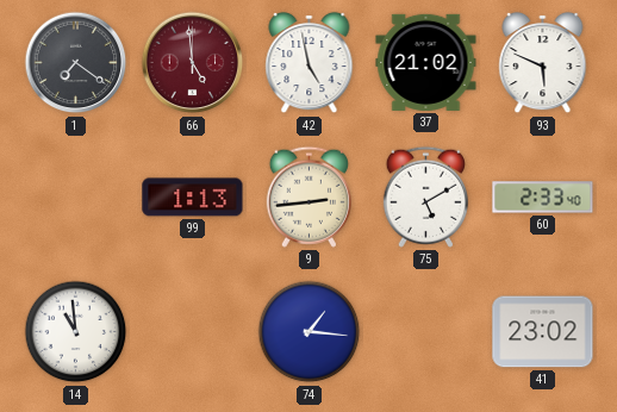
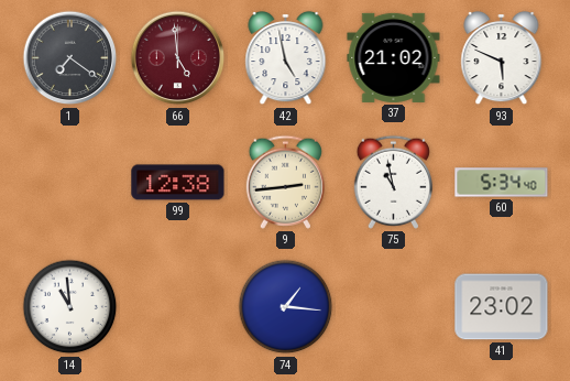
99: 1:13 -> 12:38 (178, 183)
75: 5:10 -> 10:58 (393, 182)
60: 2:33 -> 5:34 (502, 183)
